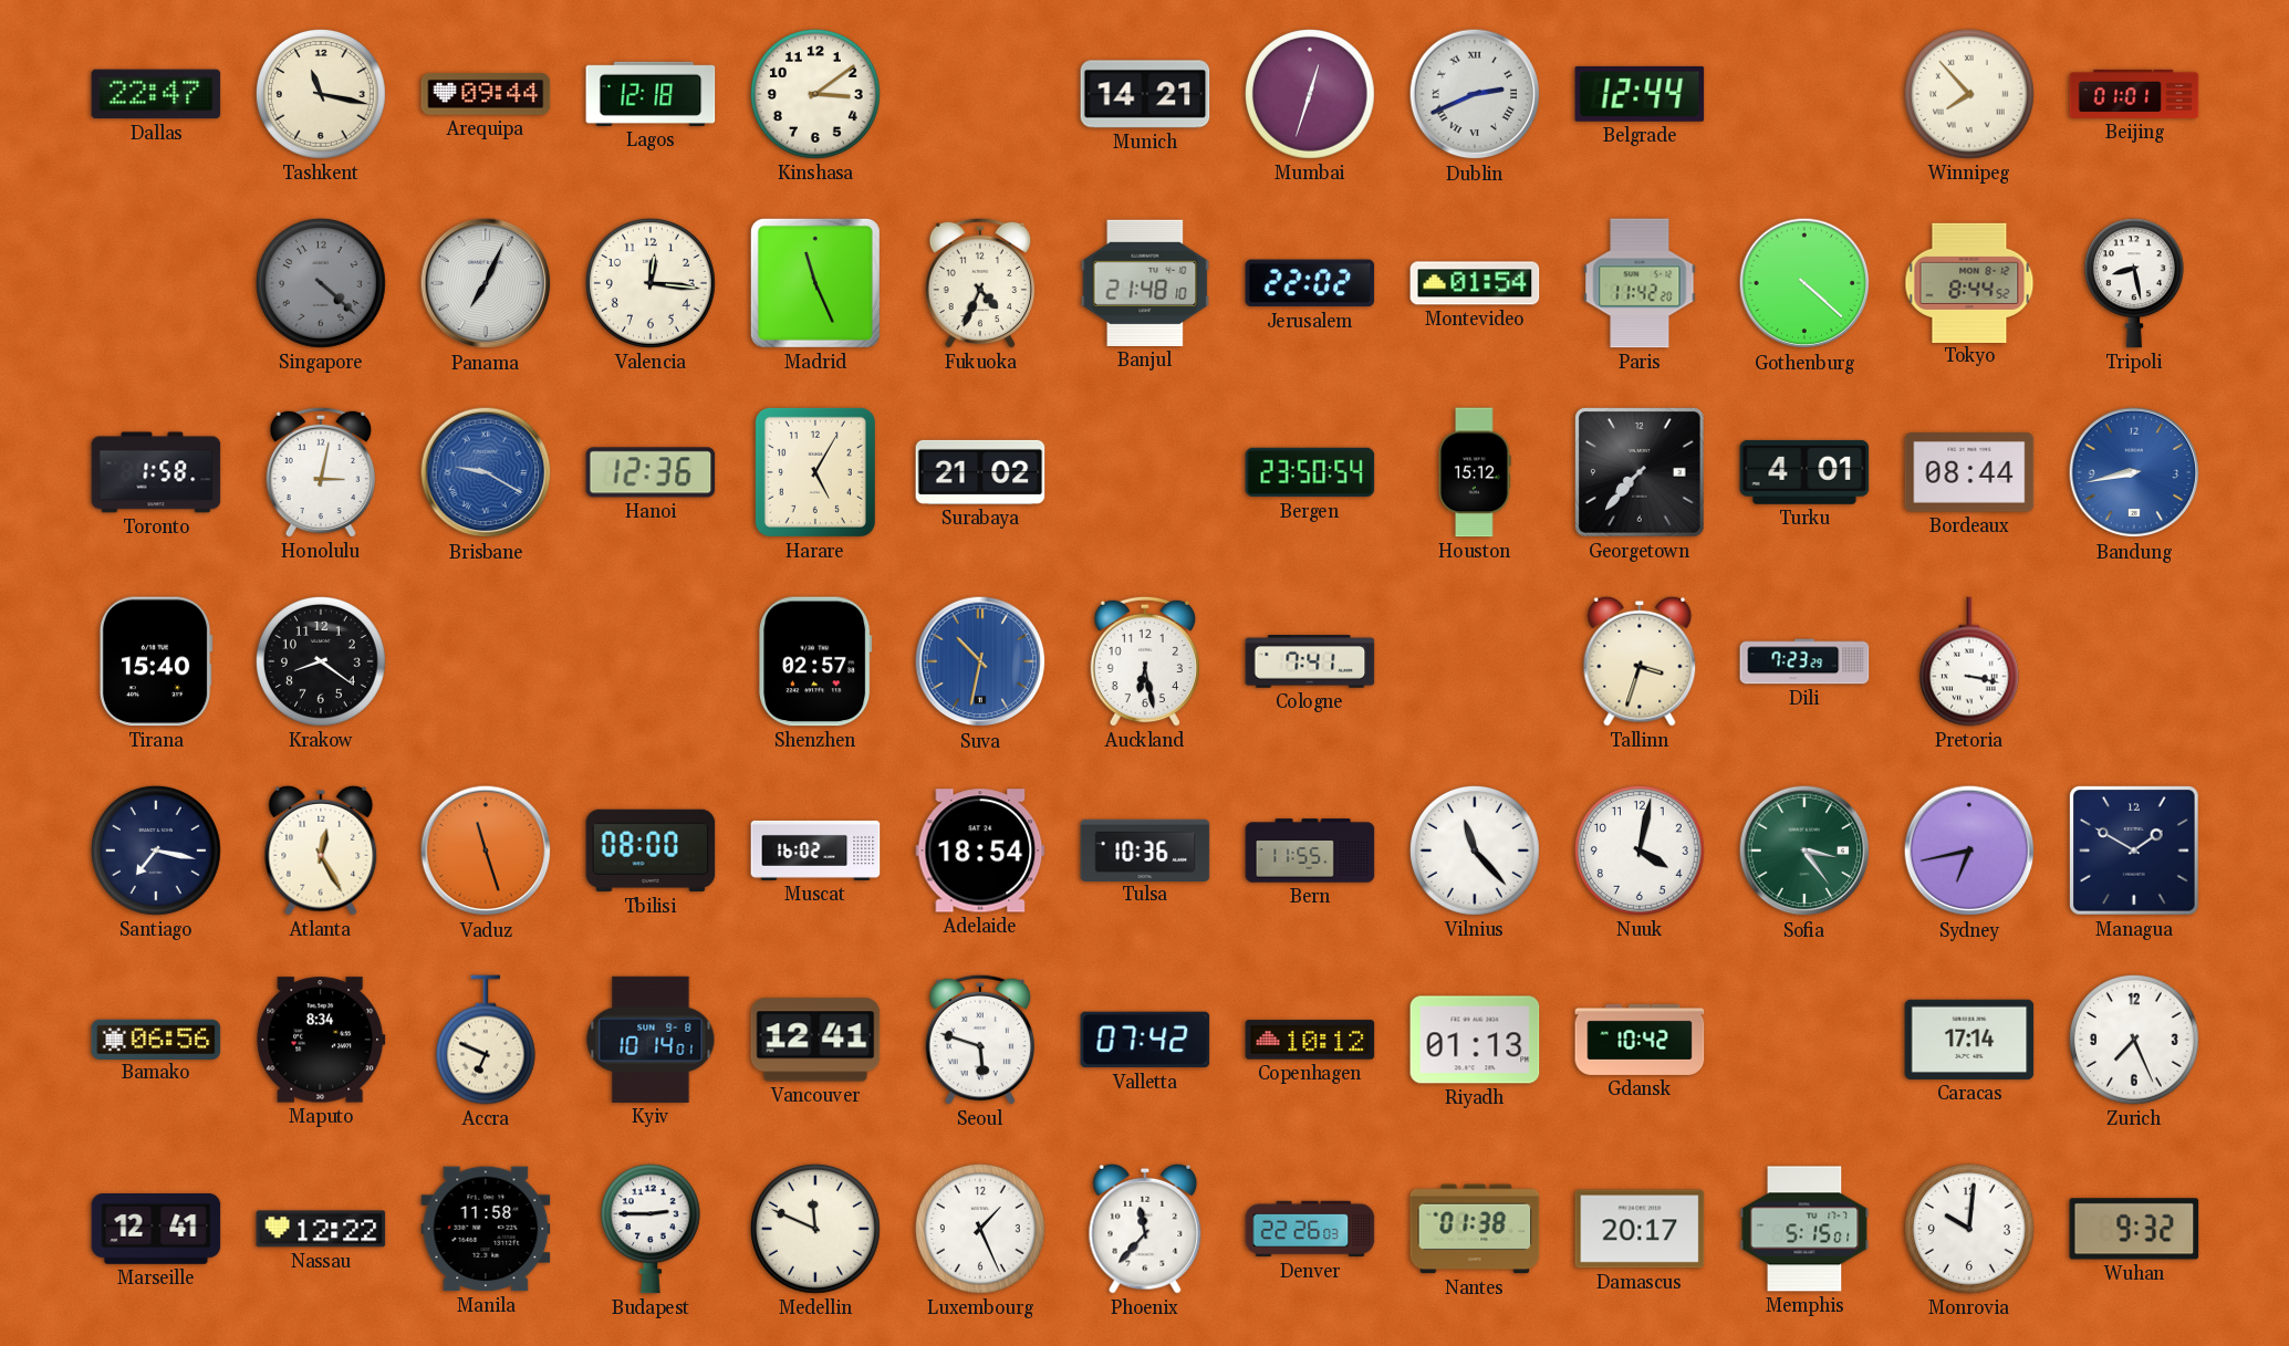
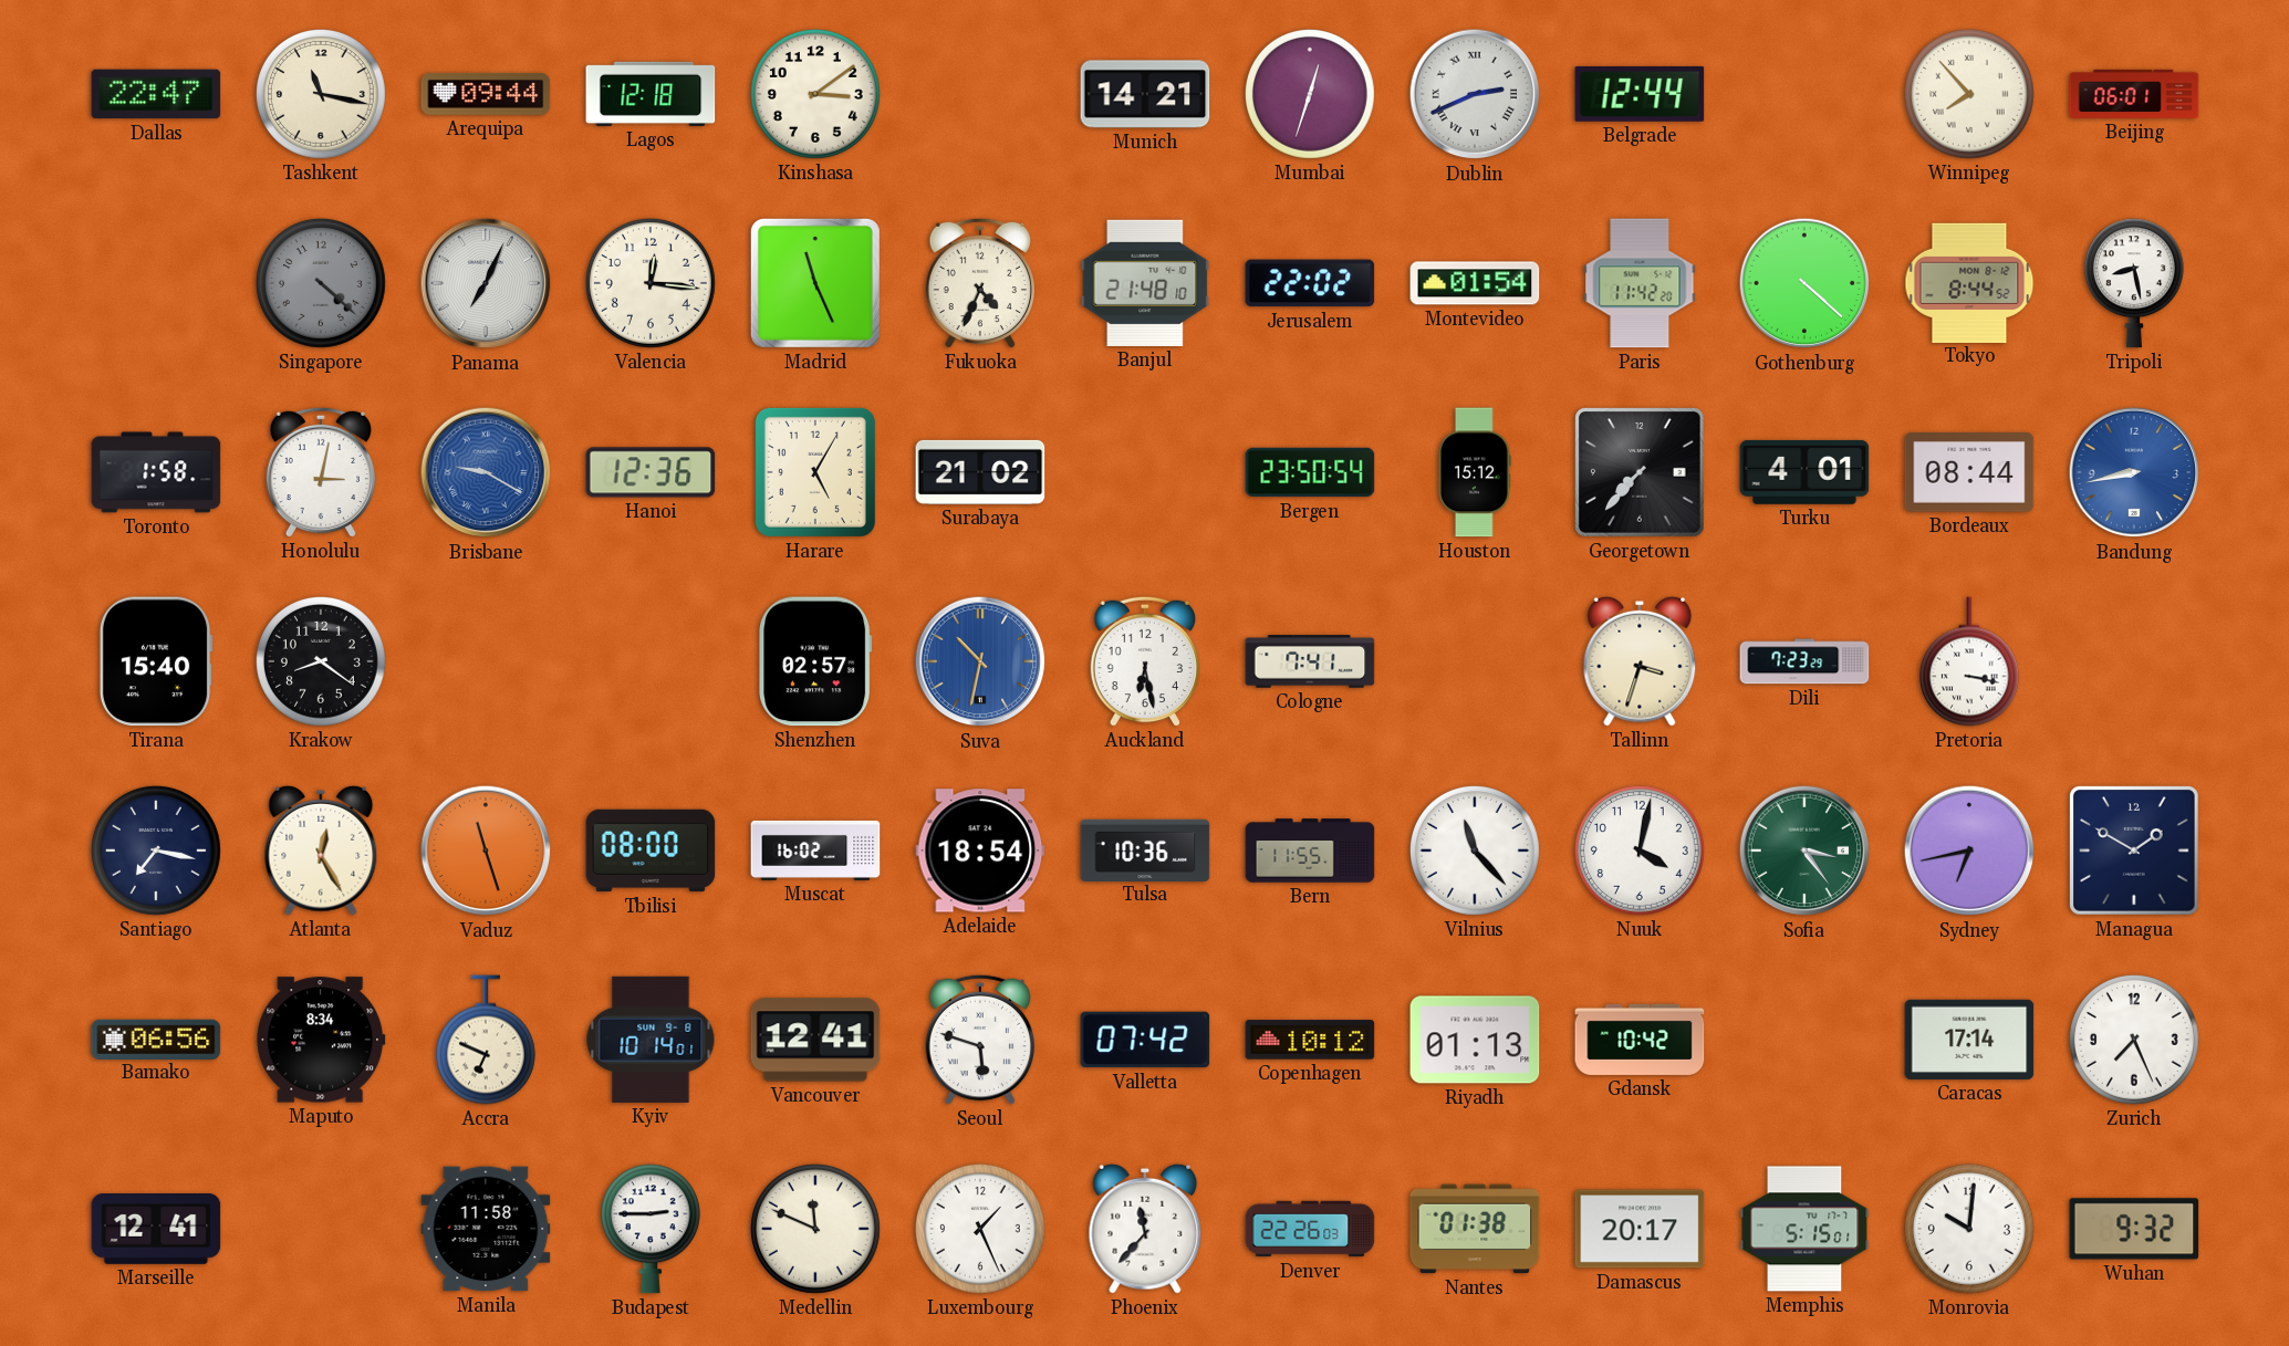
Beijing: 01:01 -> 06:01 (2134, 94)
Nassau: 12:22 -> none (321, 1229)
